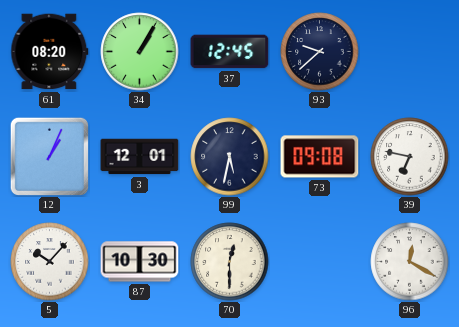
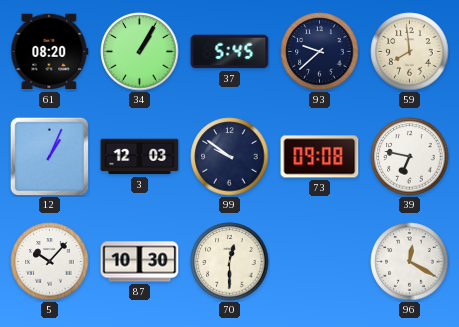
37: 12:45 -> 5:45 (230, 52)
59: none -> 7:59 (410, 52)
3: 12:01 -> 12:03 (140, 157)
99: 5:32 -> 9:51 (230, 157)
